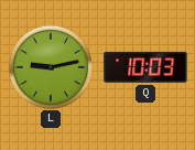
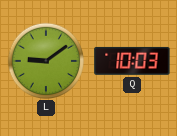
L: 9:13 -> 9:09 (45, 60)
